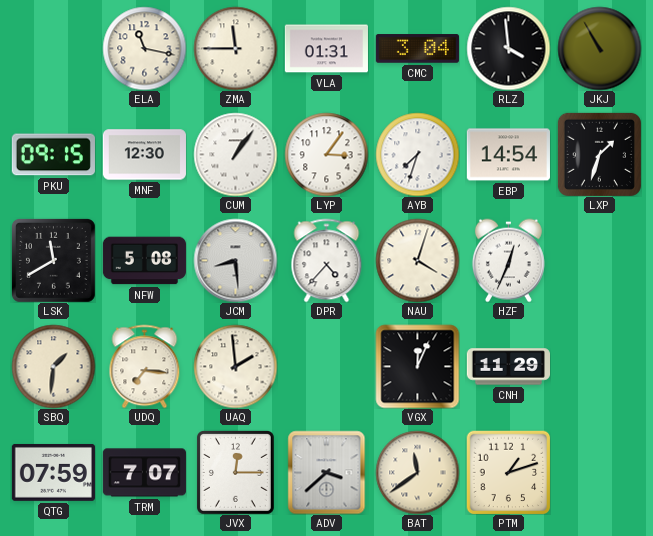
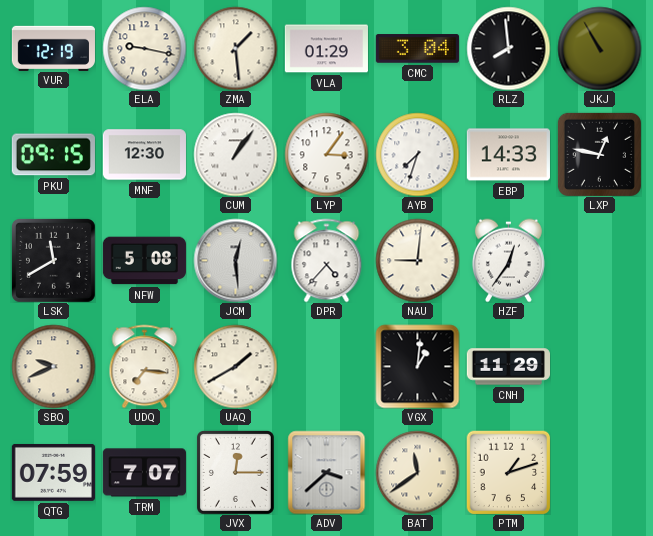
VUR: none -> 12:19 (53, 48)
ELA: 11:17 -> 9:17 (144, 48)
ZMA: 11:45 -> 1:29 (235, 48)
VLA: 01:31 -> 01:29 (326, 49)
RLZ: 3:59 -> 7:59 (508, 48)
EBP: 14:54 -> 14:33 (508, 155)
LXP: 1:33 -> 12:47 (599, 154)
JCM: 8:29 -> 12:29 (235, 260)
NAU: 4:03 -> 9:01 (417, 260)
HZF: 12:34 -> 12:36 (508, 260)
SBQ: 1:31 -> 9:41 (53, 366)
UAQ: 1:59 -> 1:40 (235, 366)
VGX: 12:04 -> 1:01 (417, 366)
